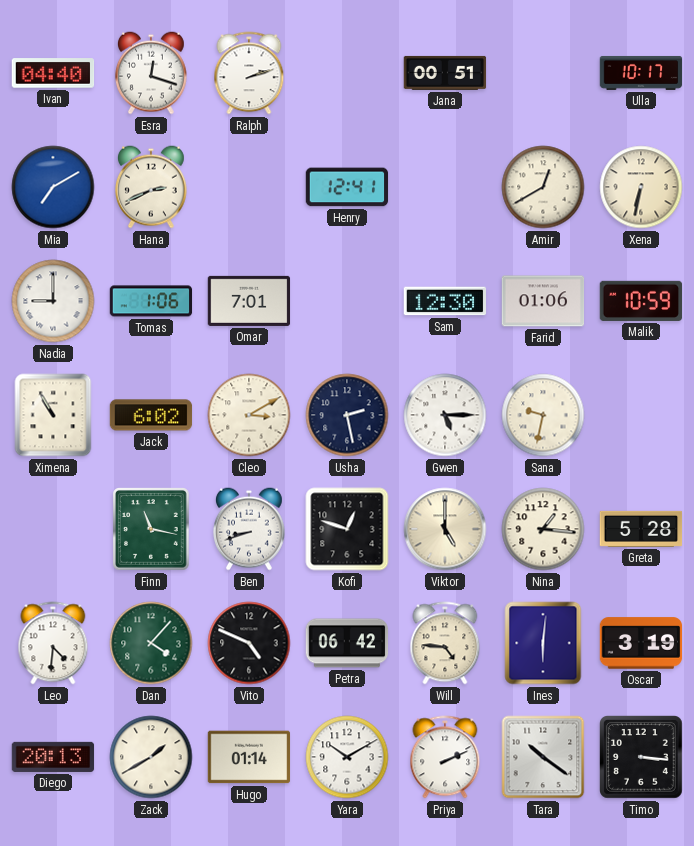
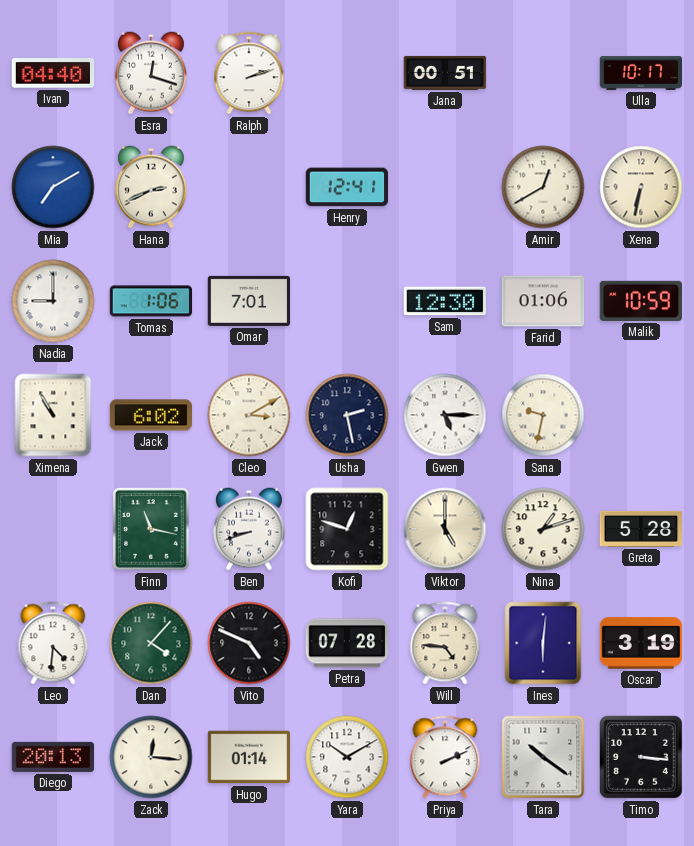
Nina: 1:16 -> 1:12 (543, 529)
Petra: 06:42 -> 07:28 (347, 643)
Zack: 1:40 -> 12:16 (151, 757)
